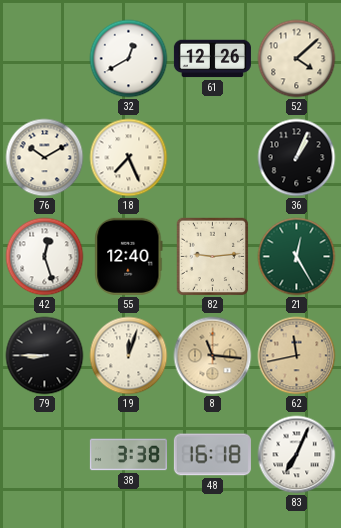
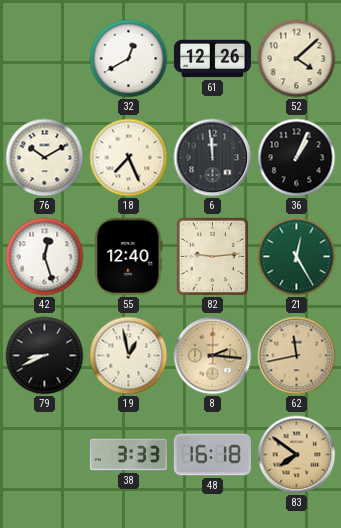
6: none -> 11:59 (213, 158)
79: 8:45 -> 8:41 (45, 356)
19: 12:03 -> 12:58 (129, 356)
8: 11:16 -> 2:16 (213, 356)
38: 3:38 -> 3:33 (128, 455)
83: 7:04 -> 7:51 (297, 455)
83 dial: white -> champagne (297, 455)
